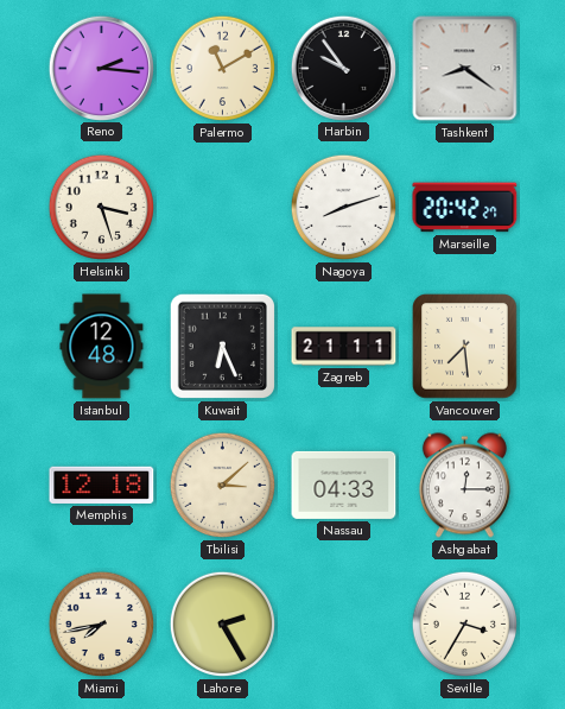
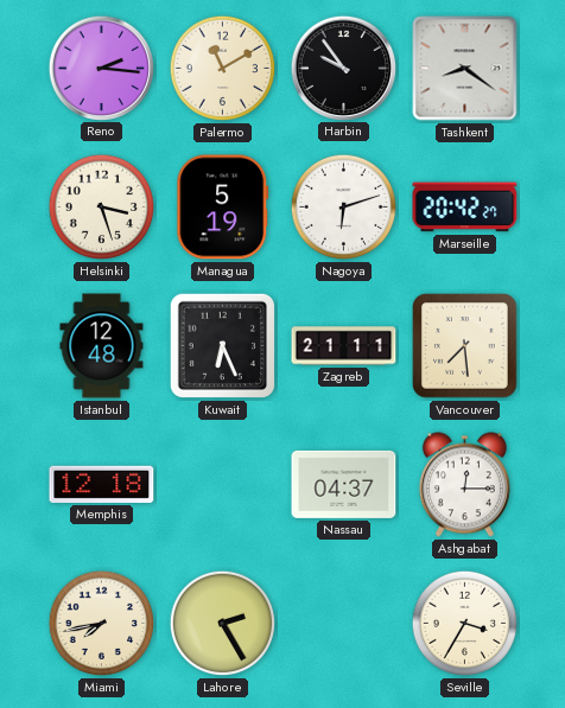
Managua: none -> 5:19 (223, 208)
Nagoya: 8:12 -> 6:12 (344, 208)
Tbilisi: 3:08 -> none (223, 486)
Nassau: 04:33 -> 04:37 (344, 484)
